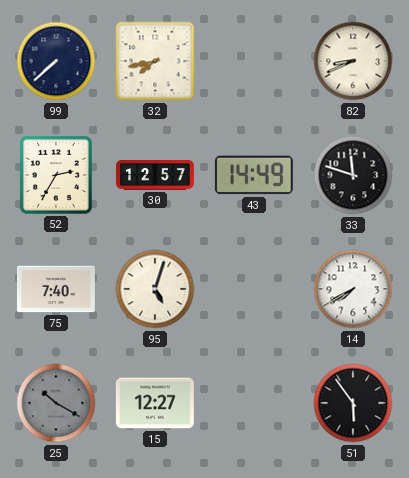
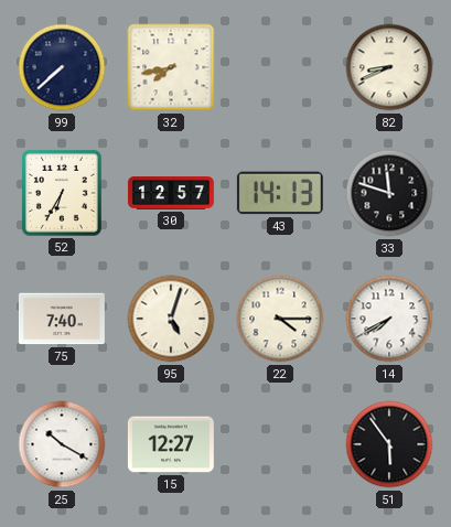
52: 2:35 -> 6:35 (62, 193)
43: 14:49 -> 14:13 (280, 193)
22: none -> 4:15 (280, 319)
25 dial: grey -> white (62, 444)
